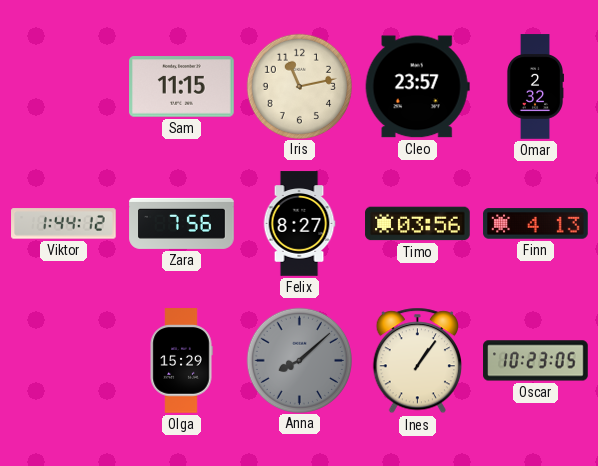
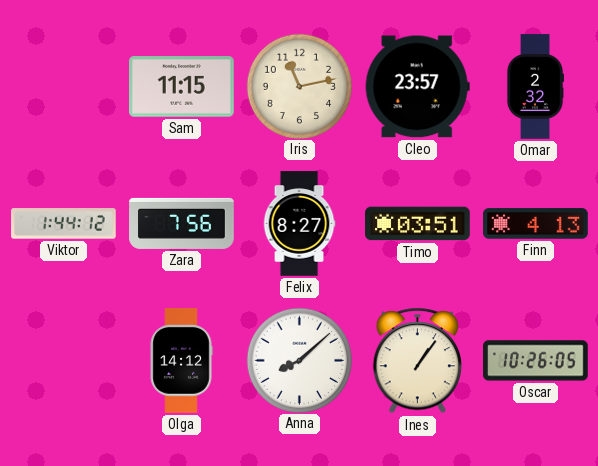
Timo: 03:56 -> 03:51 (418, 224)
Olga: 15:29 -> 14:12 (181, 361)
Anna dial: grey -> white (299, 360)
Oscar: 10:23 -> 10:26 (536, 361)
